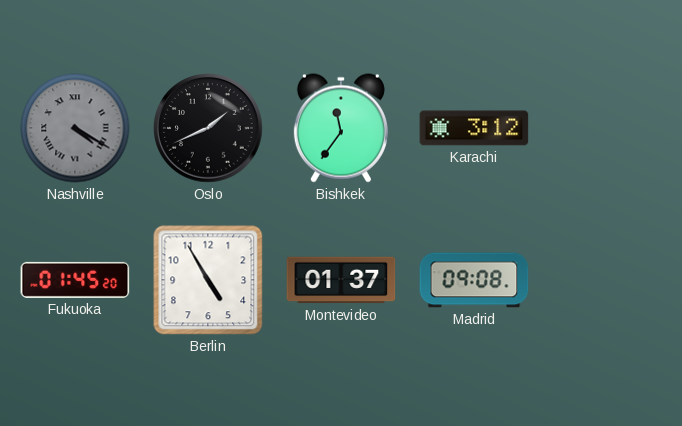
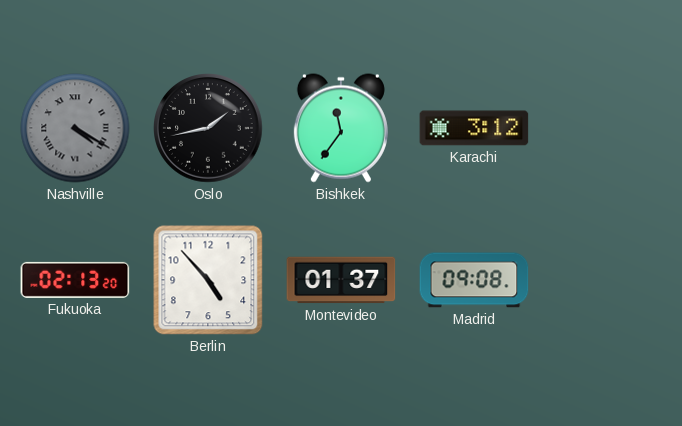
Oslo: 1:41 -> 1:43 (208, 128)
Fukuoka: 01:45 -> 02:13 (75, 280)
Berlin: 4:55 -> 4:53 (208, 280)
